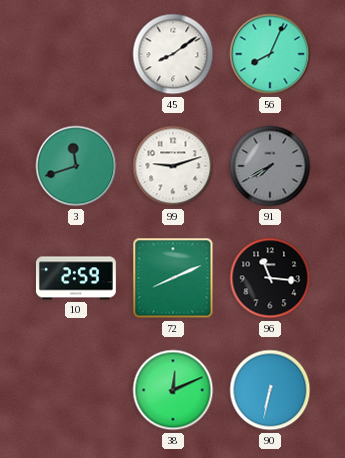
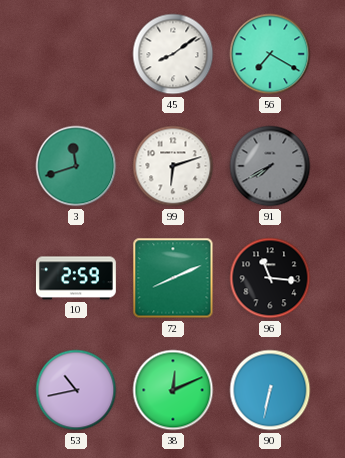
56: 8:04 -> 7:20 (270, 54)
99: 9:12 -> 6:12 (173, 166)
53: none -> 10:43 (76, 390)
